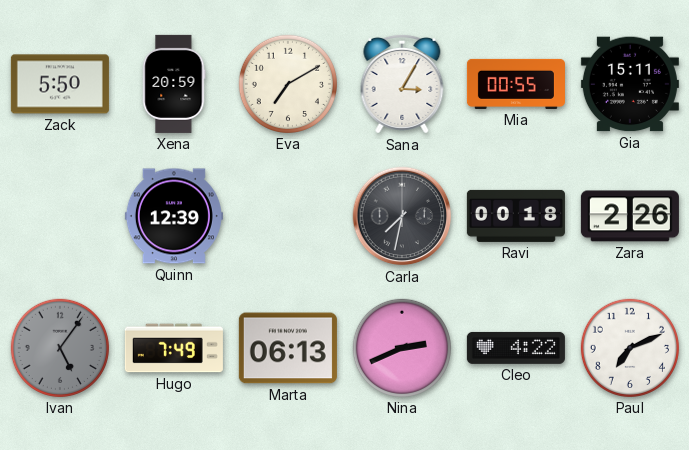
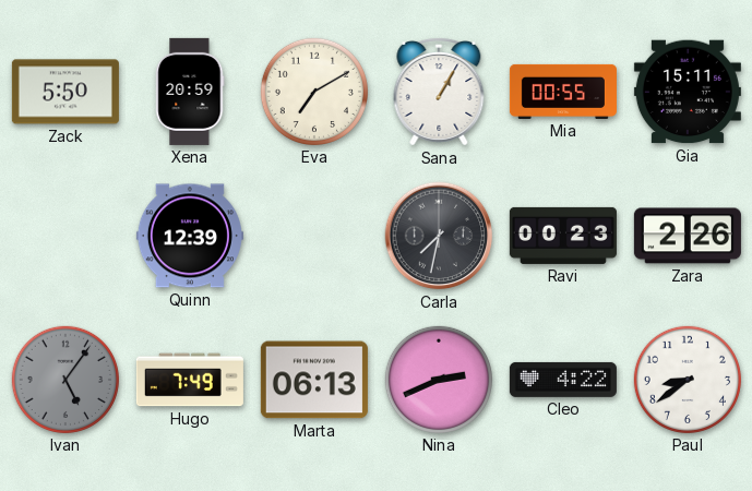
Sana: 3:05 -> 1:05 (439, 93)
Ravi: 00:18 -> 00:23 (563, 236)
Paul: 7:11 -> 8:39 (688, 380)
